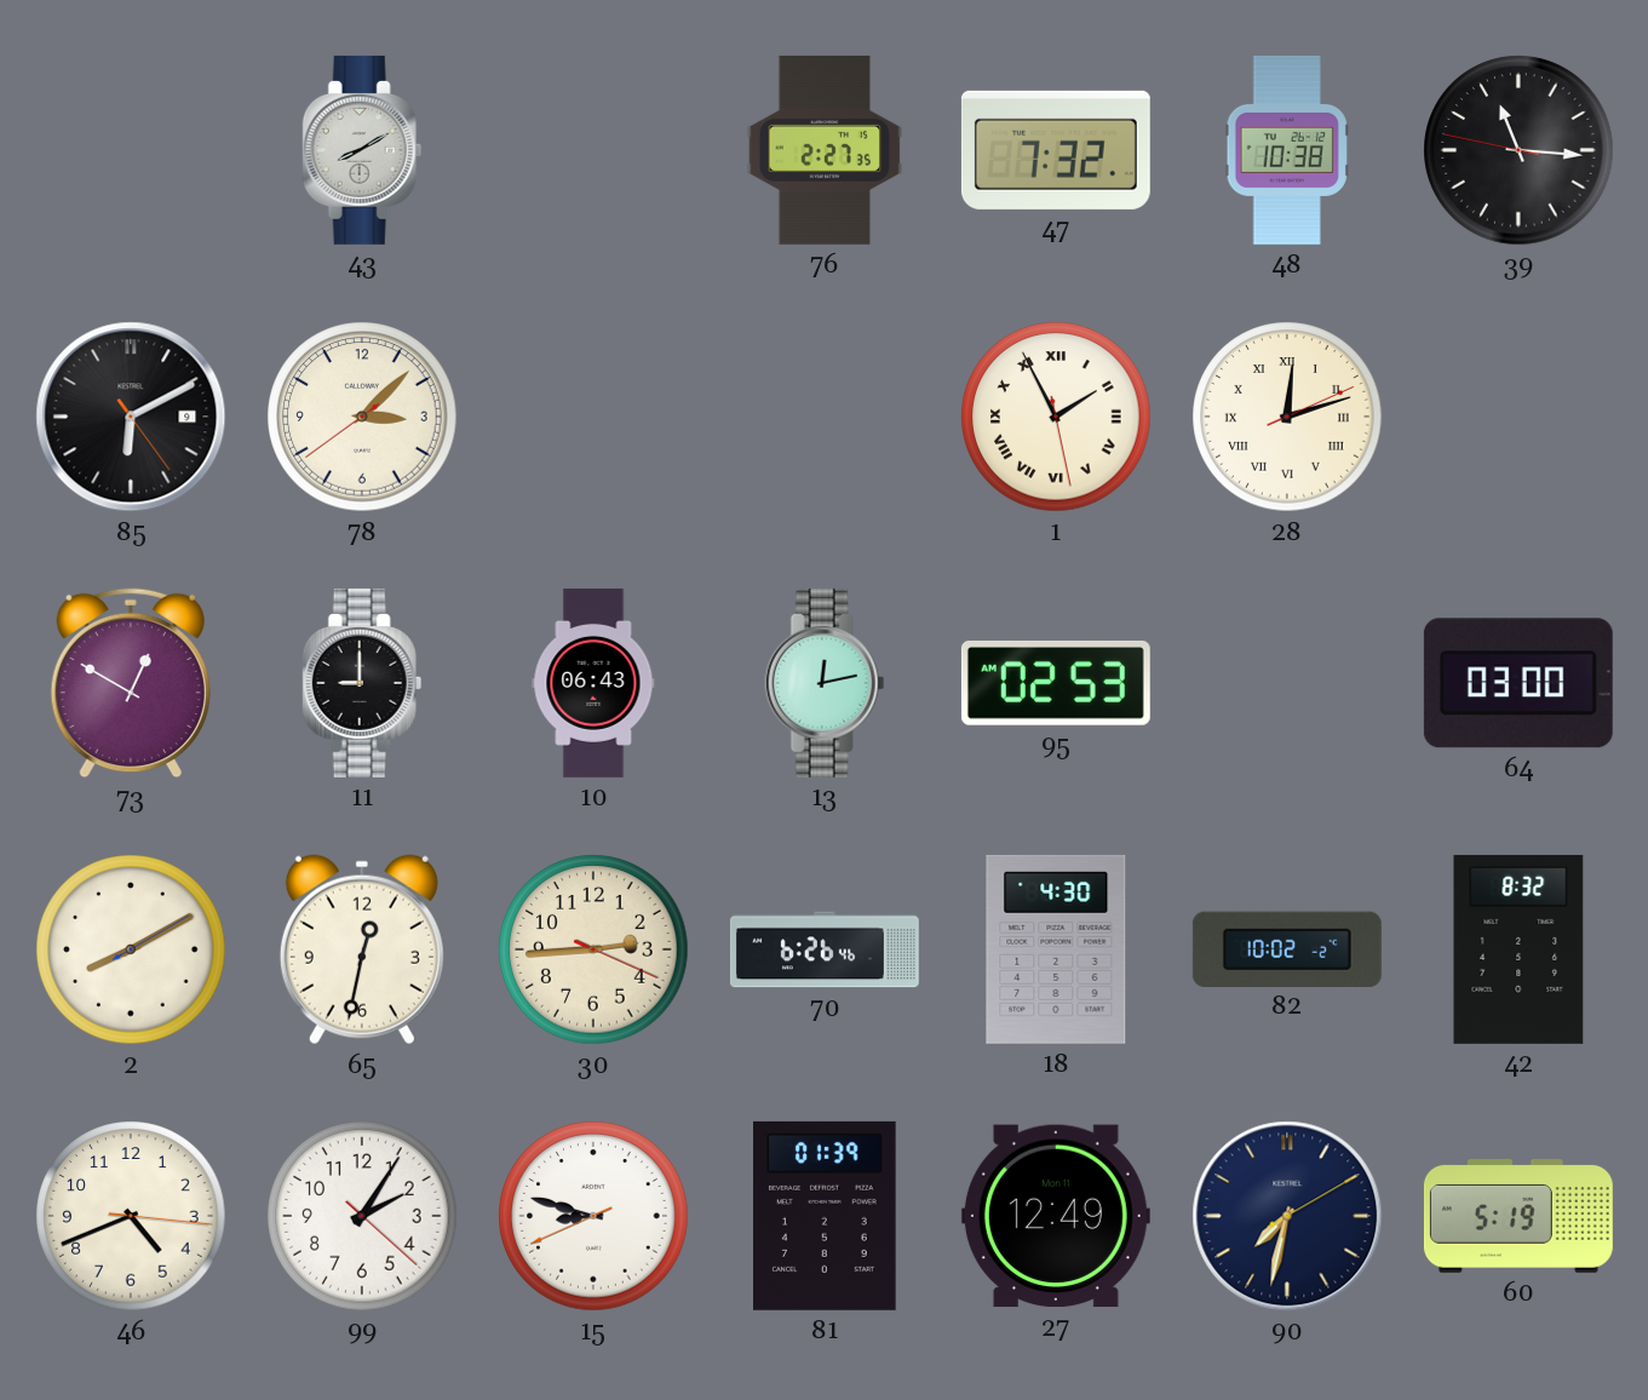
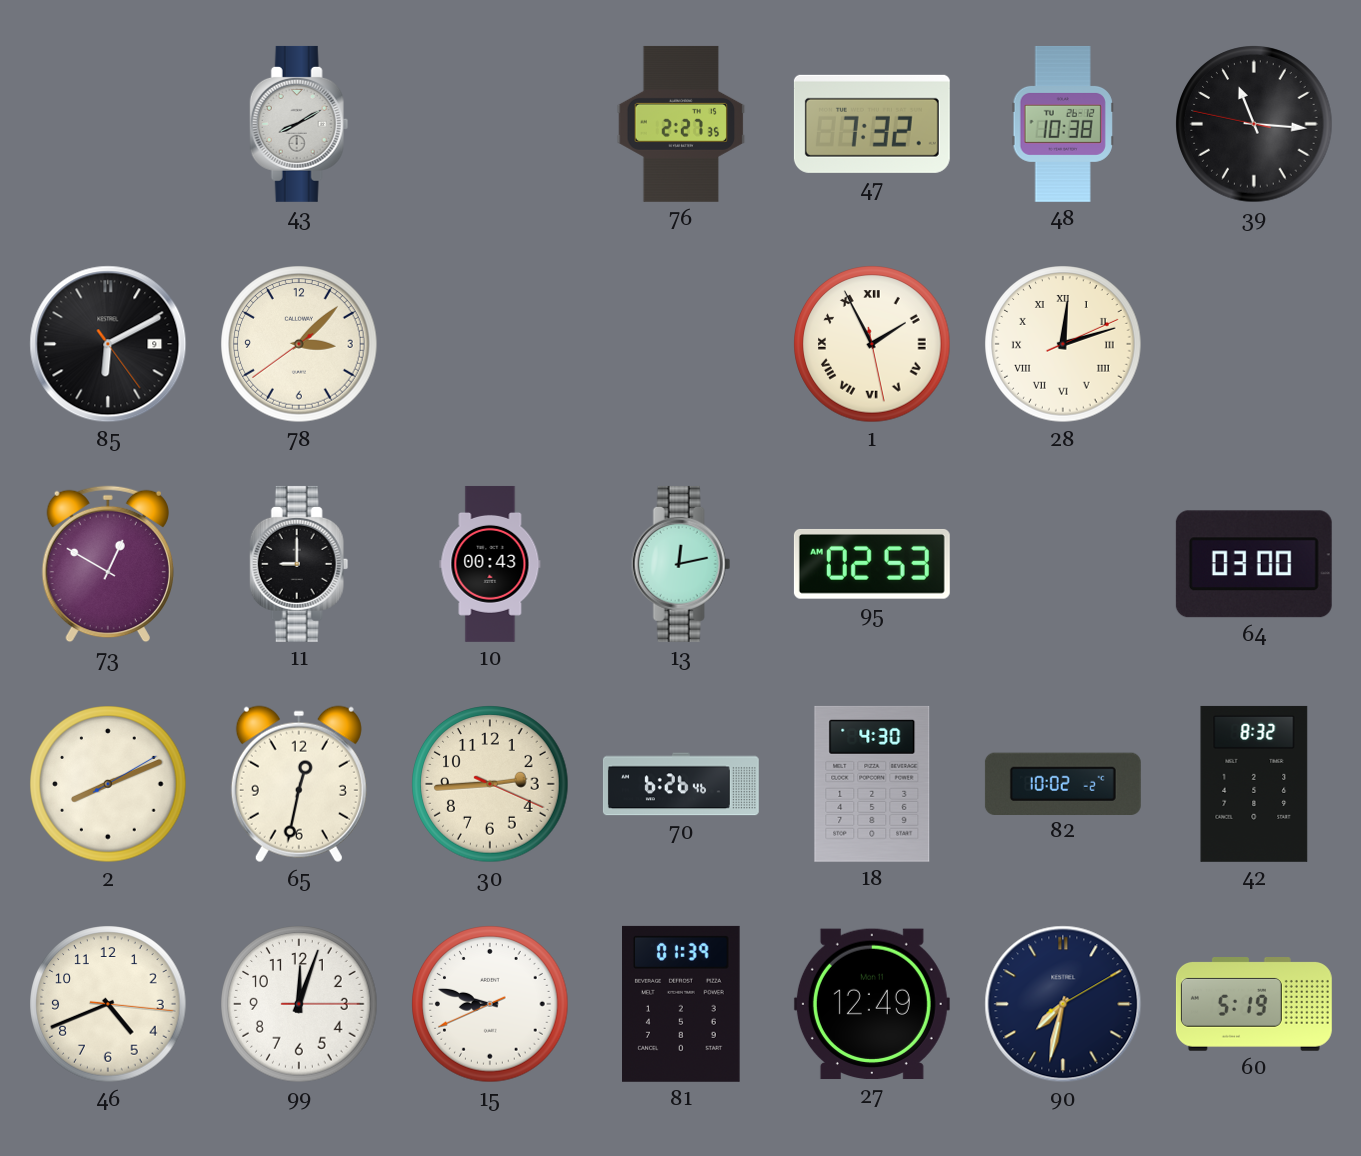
10: 06:43 -> 00:43 (490, 564)
2: 8:10 -> 8:11 (108, 784)
99: 2:05 -> 12:03 (299, 1004)
